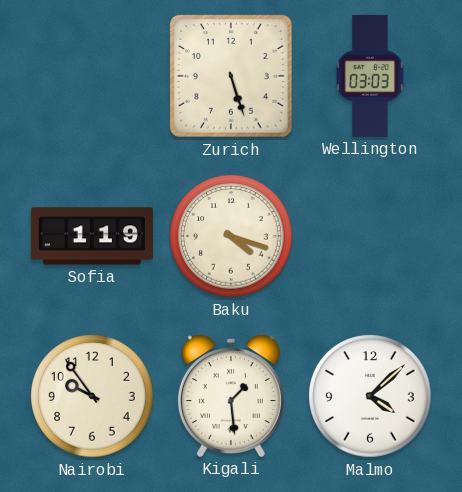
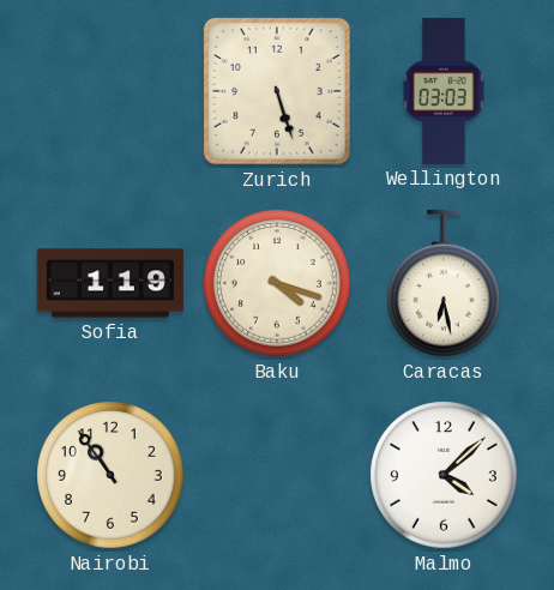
Caracas: none -> 6:28 (445, 283)
Nairobi: 9:54 -> 10:54 (110, 475)
Kigali: 1:29 -> none (231, 396)
